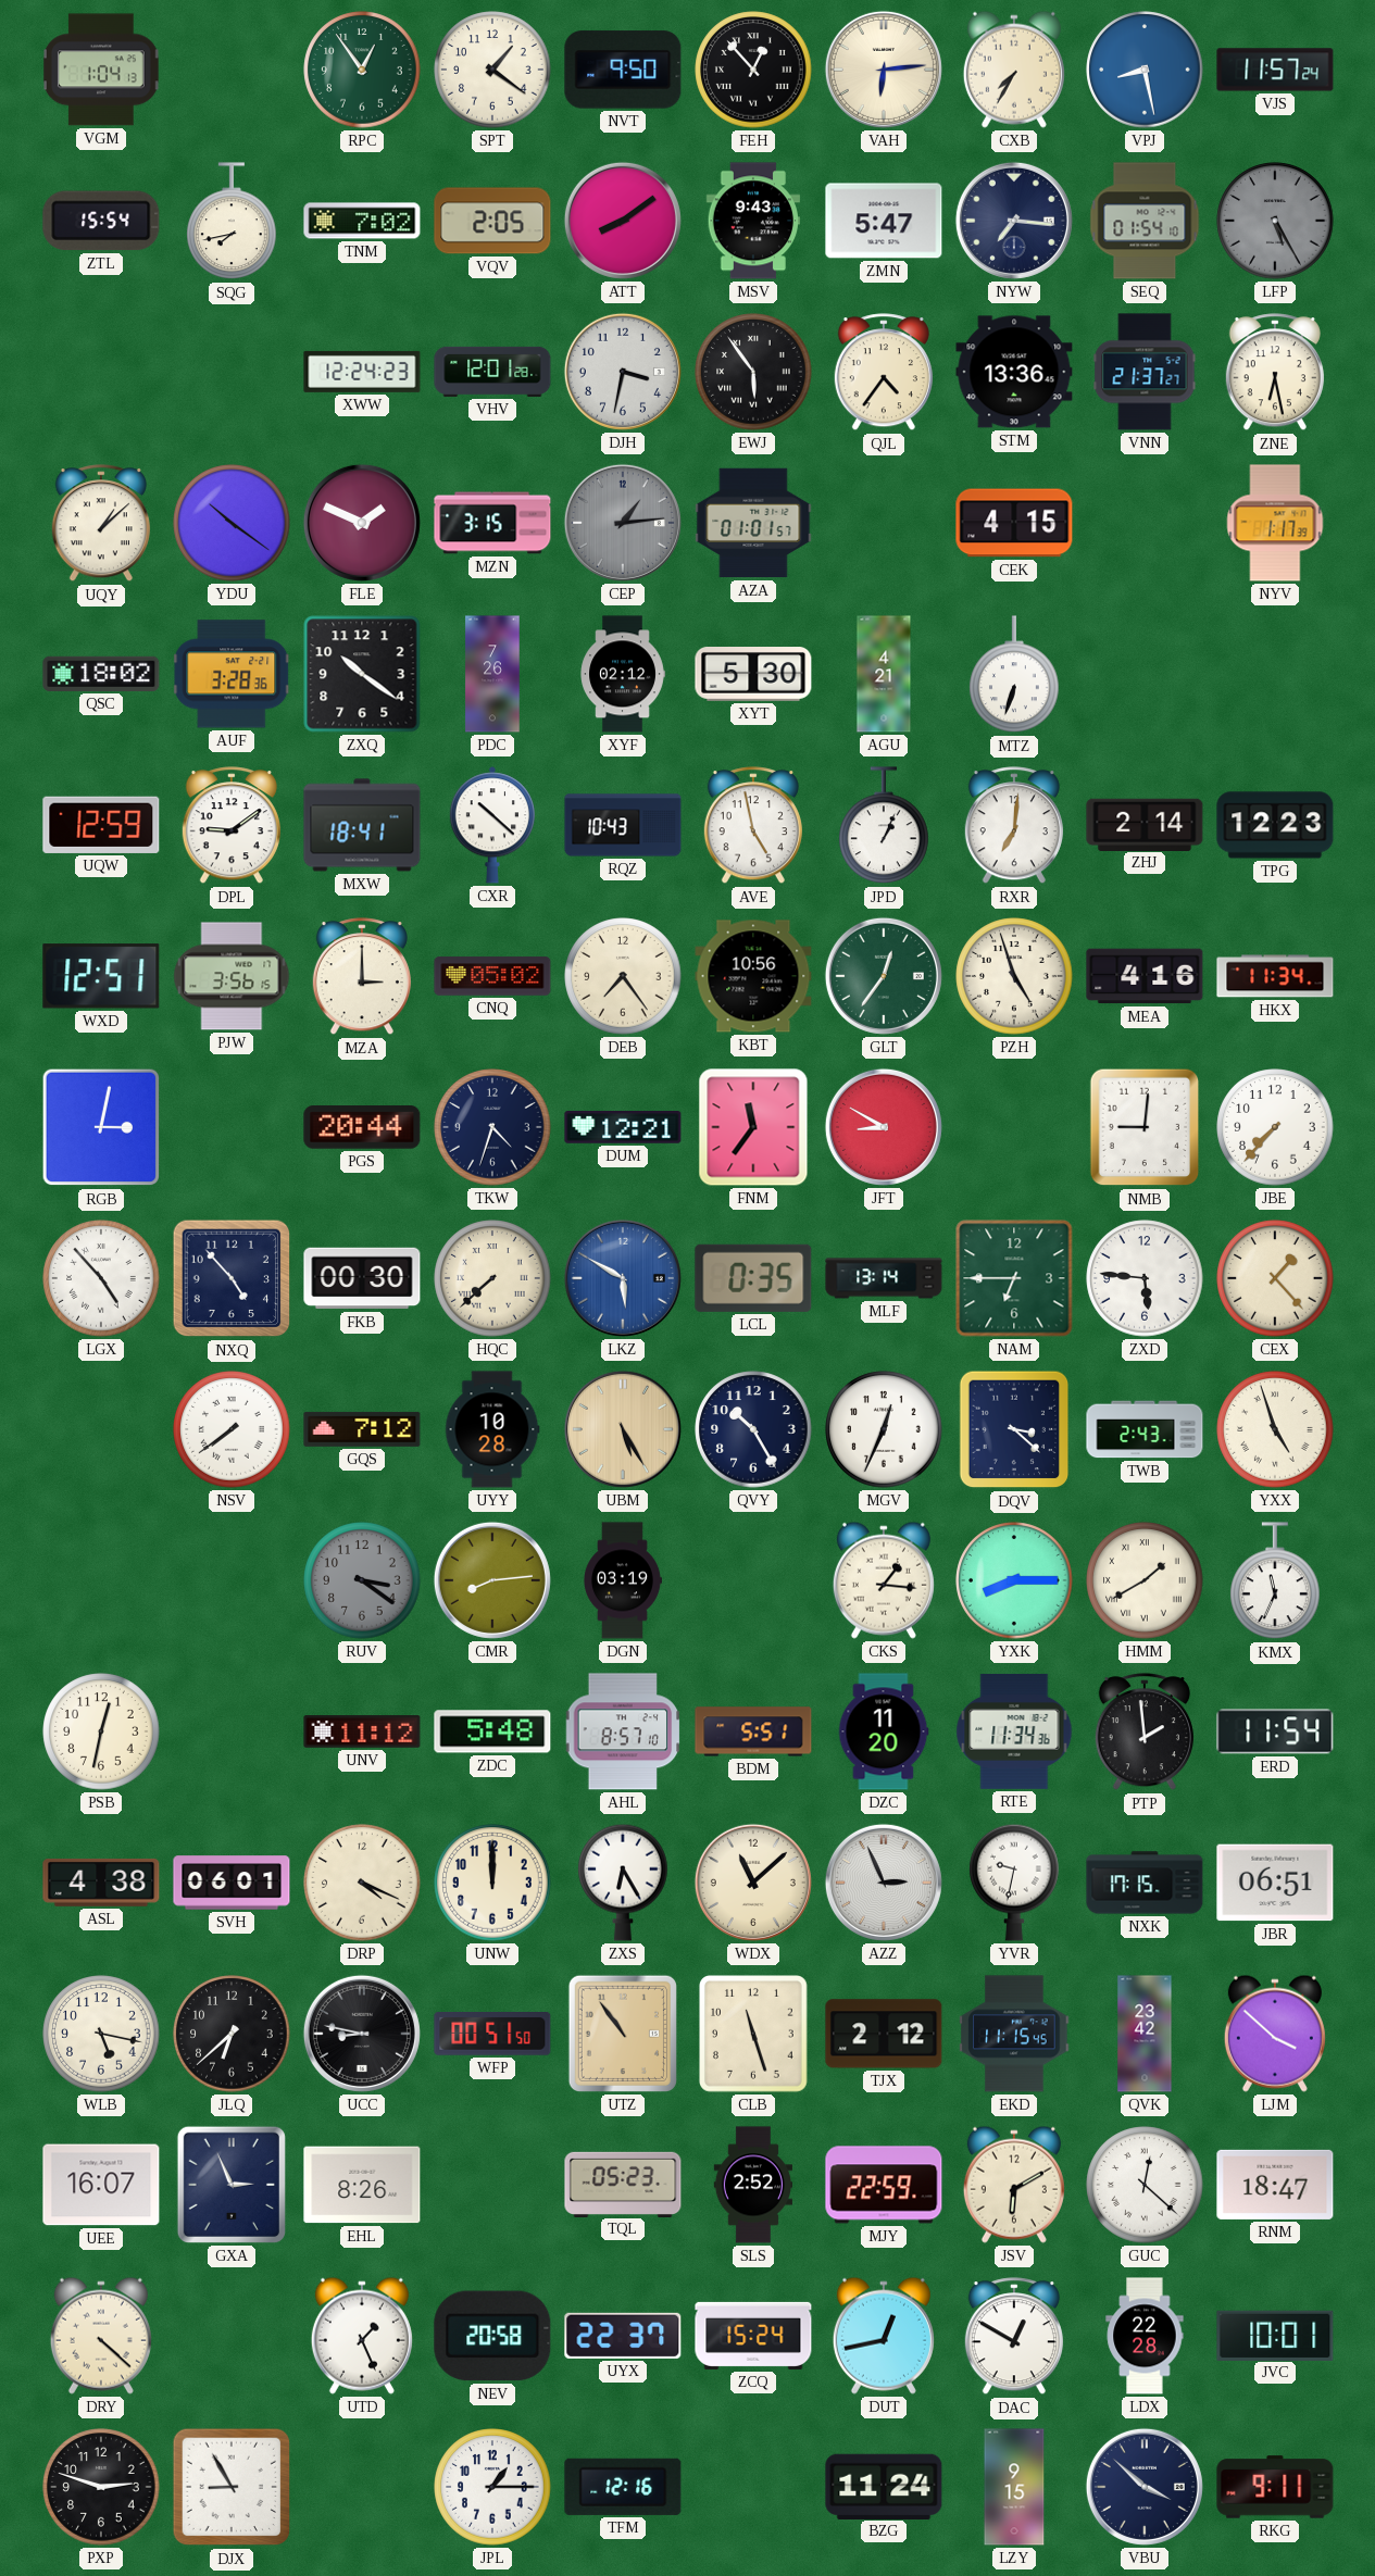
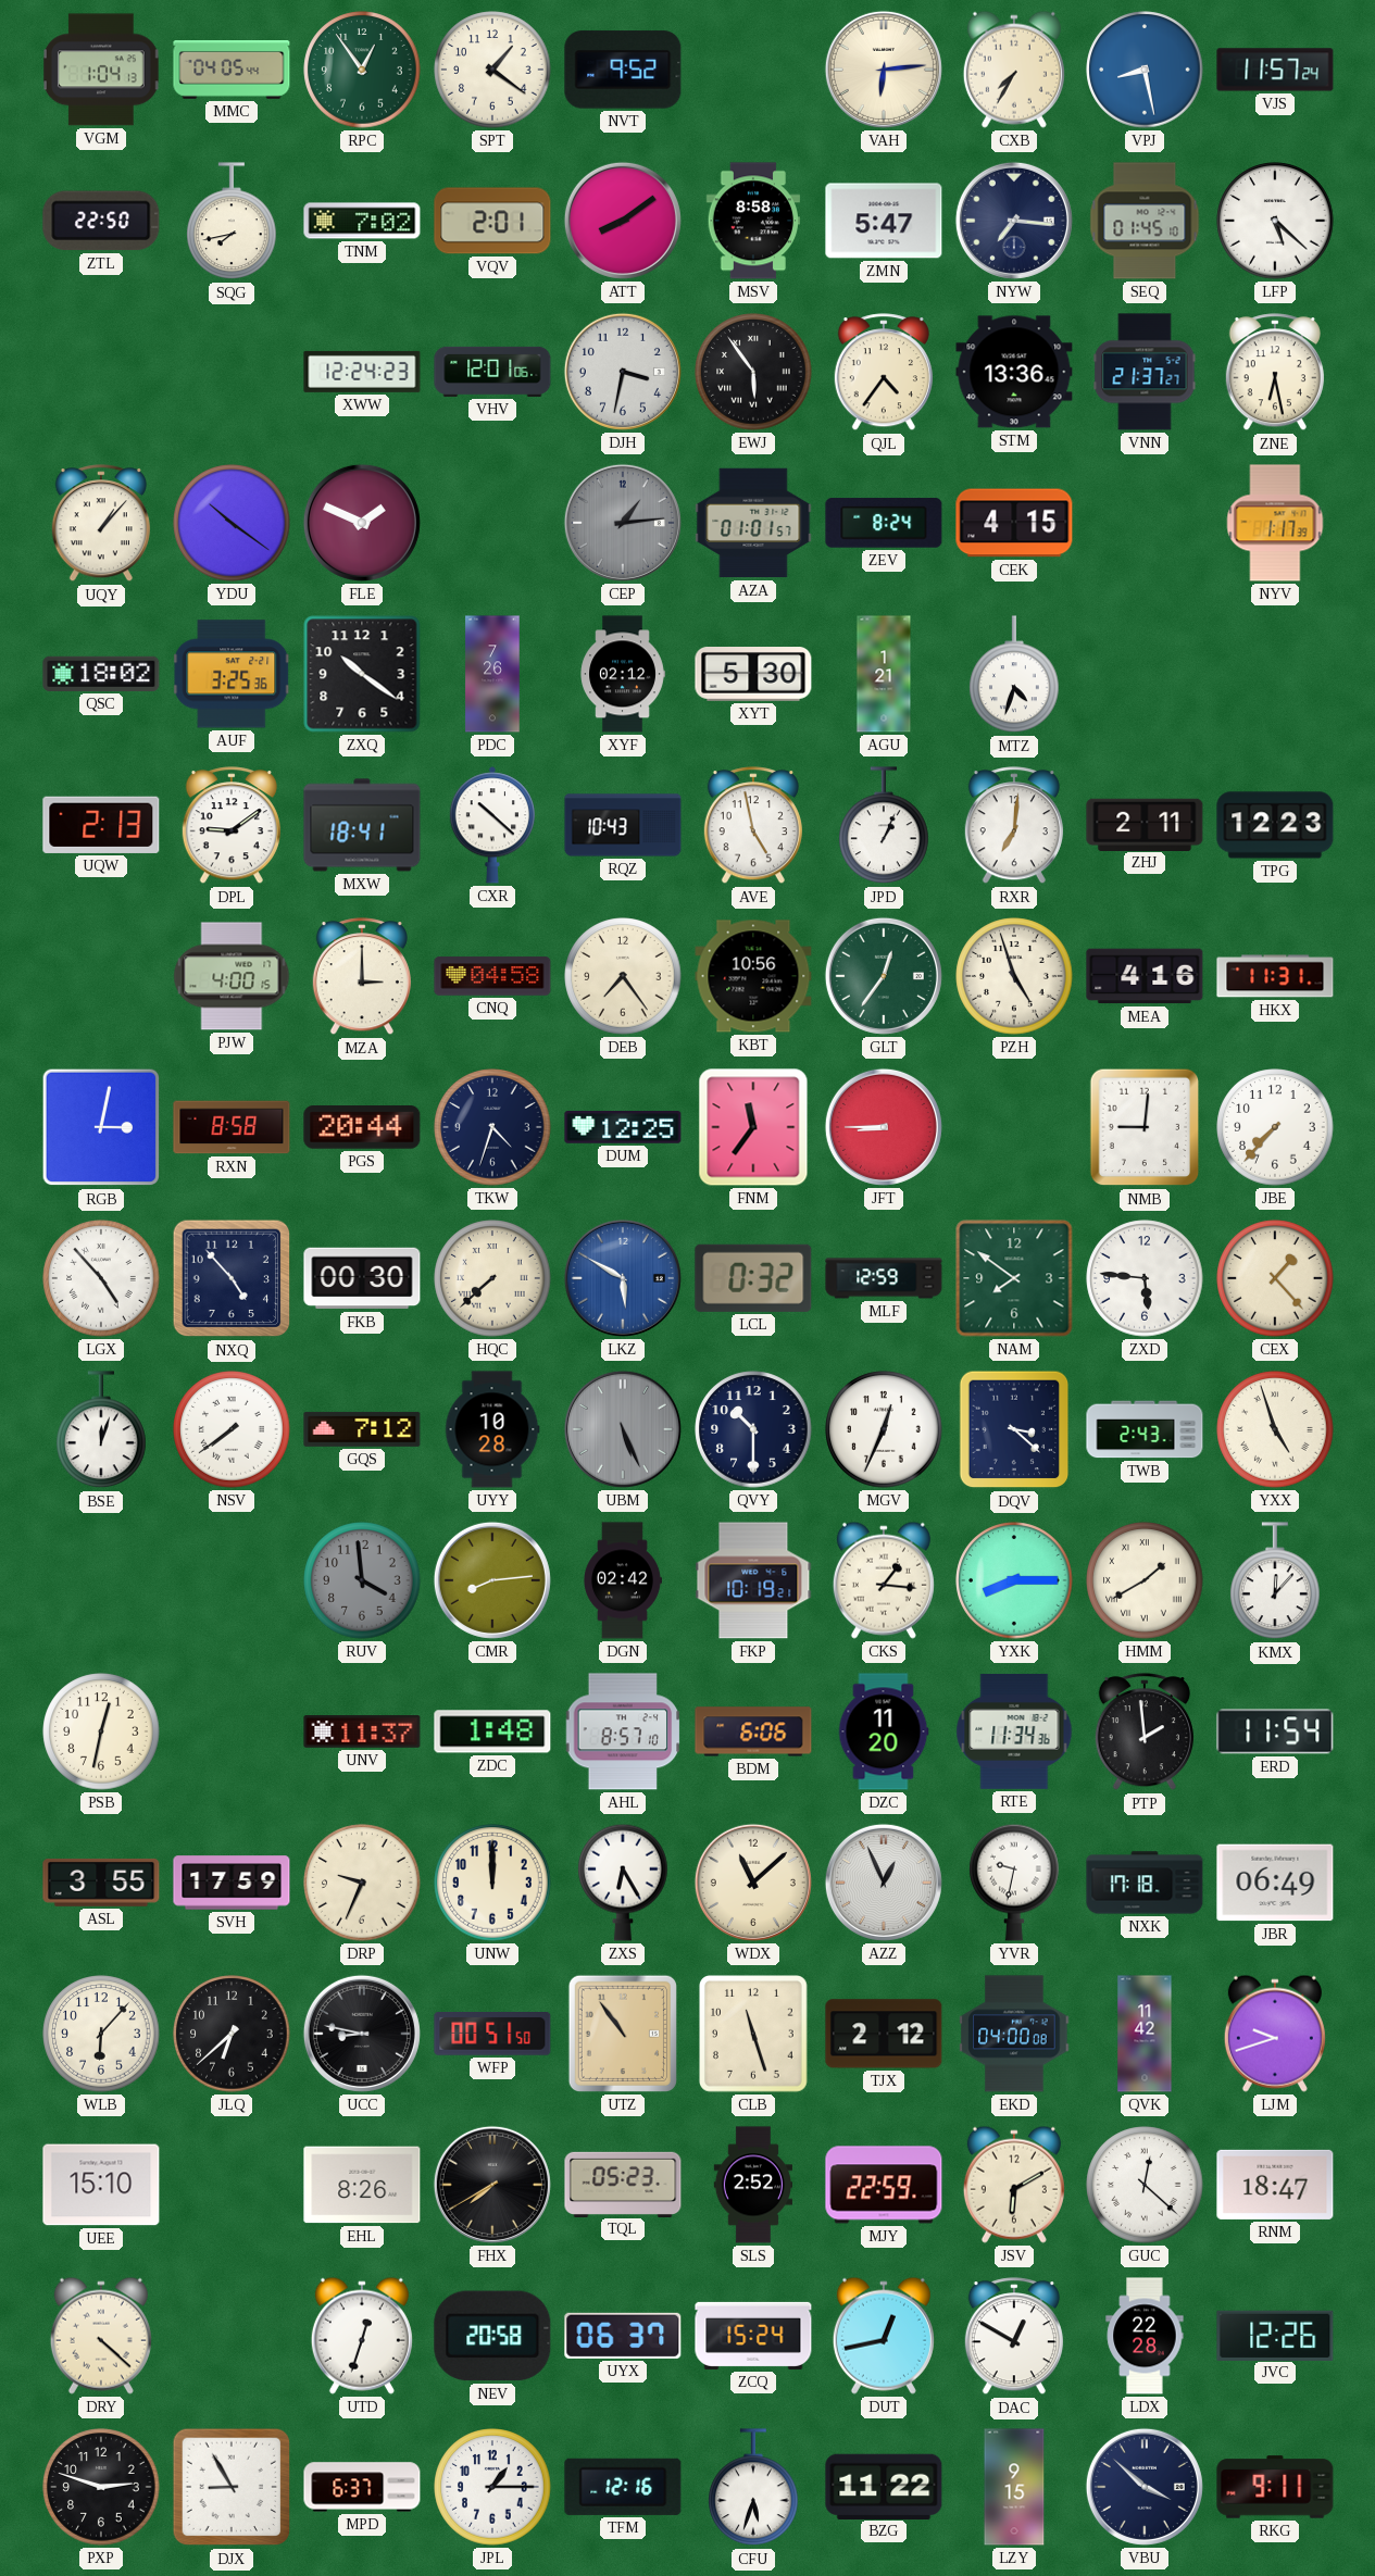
MMC: none -> 04:05 (232, 71)
NVT: 9:50 -> 9:52 (623, 70)
FEH: 12:53 -> none (753, 70)
ZTL: 15:54 -> 22:50 (101, 221)
VQV: 2:05 -> 2:01 (492, 221)
MSV: 9:43 -> 8:58 (752, 221)
SEQ: 01:54 -> 01:45 (1145, 221)
LFP: 5:25 -> 5:22 (1275, 221)
LFP dial: grey -> white (1275, 221)
VHV: 12:01:28 -> 12:01:06 (492, 372)
UQY: 1:08 -> 1:07 (101, 524)
MZN: 3:15 -> none (492, 523)
ZEV: none -> 8:24 (884, 523)
AUF: 3:28 -> 3:25 (233, 674)
AGU: 4:21 -> 1:21 (884, 674)
MTZ: 6:33 -> 4:33 (1014, 675)
UQW: 12:59 -> 2:13 (101, 825)
ZHJ: 2:14 -> 2:11 (1145, 824)
WXD: 12:51 -> none (101, 976)
PJW: 3:56 -> 4:00 (232, 976)
CNQ: 05:02 -> 04:58 (492, 976)
HKX: 11:34 -> 11:31 (1275, 976)
RXN: none -> 8:58 (232, 1127)
DUM: 12:21 -> 12:25 (623, 1128)
JFT: 8:50 -> 8:45 (884, 1127)
LCL: 0:35 -> 0:32 (753, 1278)
MLF: 13:14 -> 12:59 (884, 1278)
NAM: 6:45 -> 7:51 (1014, 1278)
BSE: none -> 12:03 (101, 1430)
UBM: 5:25 -> 5:26 (623, 1429)
UBM dial: champagne -> grey (623, 1429)
QVY: 10:25 -> 10:30 (753, 1429)
RUV: 3:21 -> 3:59 (362, 1580)
DGN: 03:19 -> 02:42 (623, 1580)
FKP: none -> 10:19 (753, 1580)
KMX: 11:34 -> 12:07 (1275, 1581)
UNV: 11:12 -> 11:37 (362, 1733)
ZDC: 5:48 -> 1:48 (492, 1731)
BDM: 5:51 -> 6:06 (753, 1731)
ASL: 4:38 -> 3:55 (101, 1883)
SVH: 06:01 -> 17:59 (232, 1883)
DRP: 4:19 -> 9:34 (362, 1883)
AZZ: 2:56 -> 12:56 (884, 1883)
NXK: 17:15 -> 17:18 (1145, 1883)
JBR: 06:51 -> 06:49 (1275, 1883)
WLB: 5:17 -> 6:07 (101, 2034)
EKD: 11:15 -> 04:00 (1014, 2034)
QVK: 23:42 -> 11:42 (1145, 2034)
LJM: 3:52 -> 9:42 (1275, 2034)
UEE: 16:07 -> 15:10 (101, 2185)
GXA: 2:56 -> none (232, 2185)
FHX: none -> 7:40 (492, 2185)
UTD: 1:26 -> 12:33 (362, 2336)
UYX: 22:37 -> 06:37 (623, 2336)
JVC: 10:01 -> 12:26 (1275, 2335)
MPD: none -> 6:37 (362, 2487)
CFU: none -> 5:33 (753, 2488)
BZG: 11:24 -> 11:22 (884, 2486)
